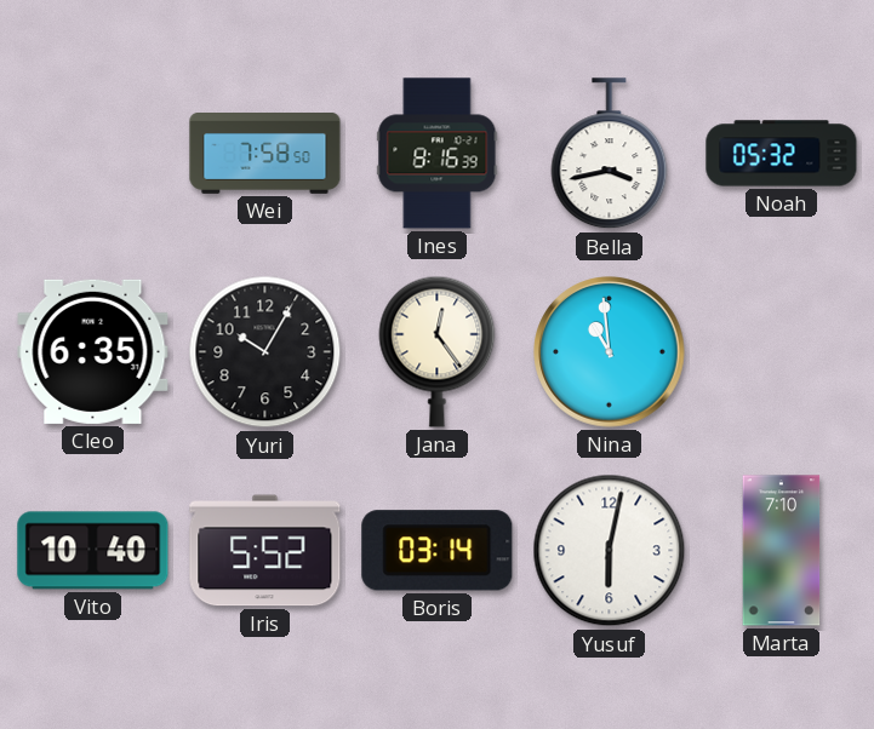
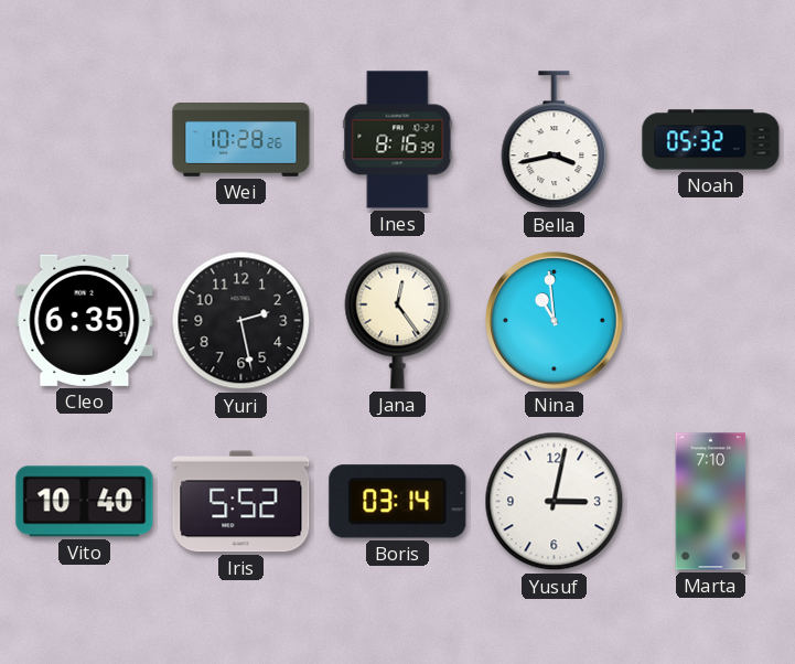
Wei: 7:58 -> 10:28 (241, 140)
Yuri: 10:05 -> 2:28 (241, 321)
Yusuf: 6:02 -> 3:02 (555, 502)
